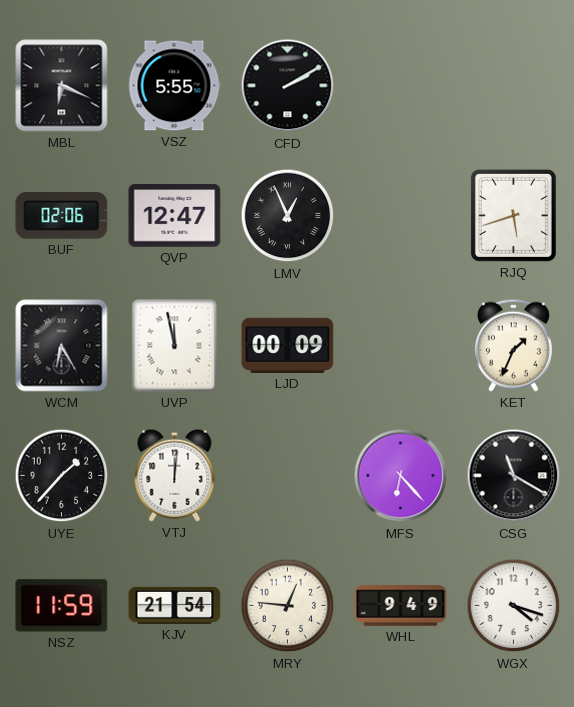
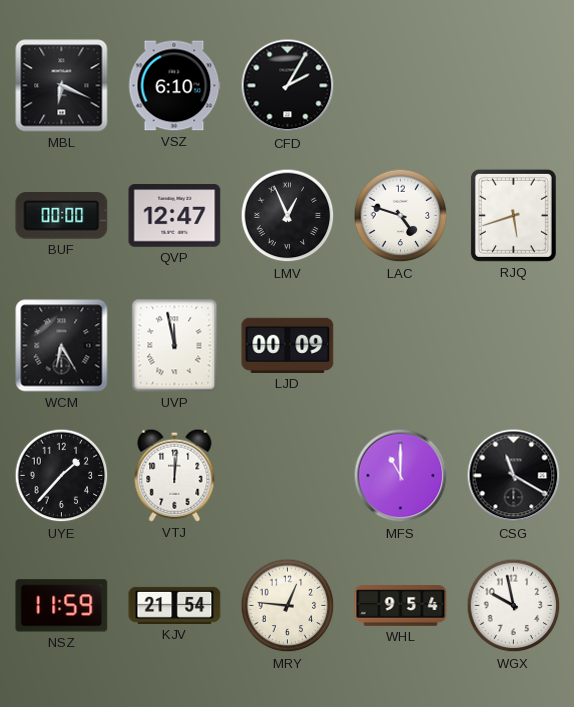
VSZ: 5:55 -> 6:10 (174, 86)
CFD: 2:10 -> 2:05 (288, 86)
BUF: 02:06 -> 00:00 (62, 216)
LAC: none -> 4:48 (401, 216)
KET: 1:34 -> none (513, 345)
MFS: 6:23 -> 11:00 (401, 476)
WHL: 9:49 -> 9:54 (401, 606)
WGX: 4:18 -> 9:58 (514, 606)
